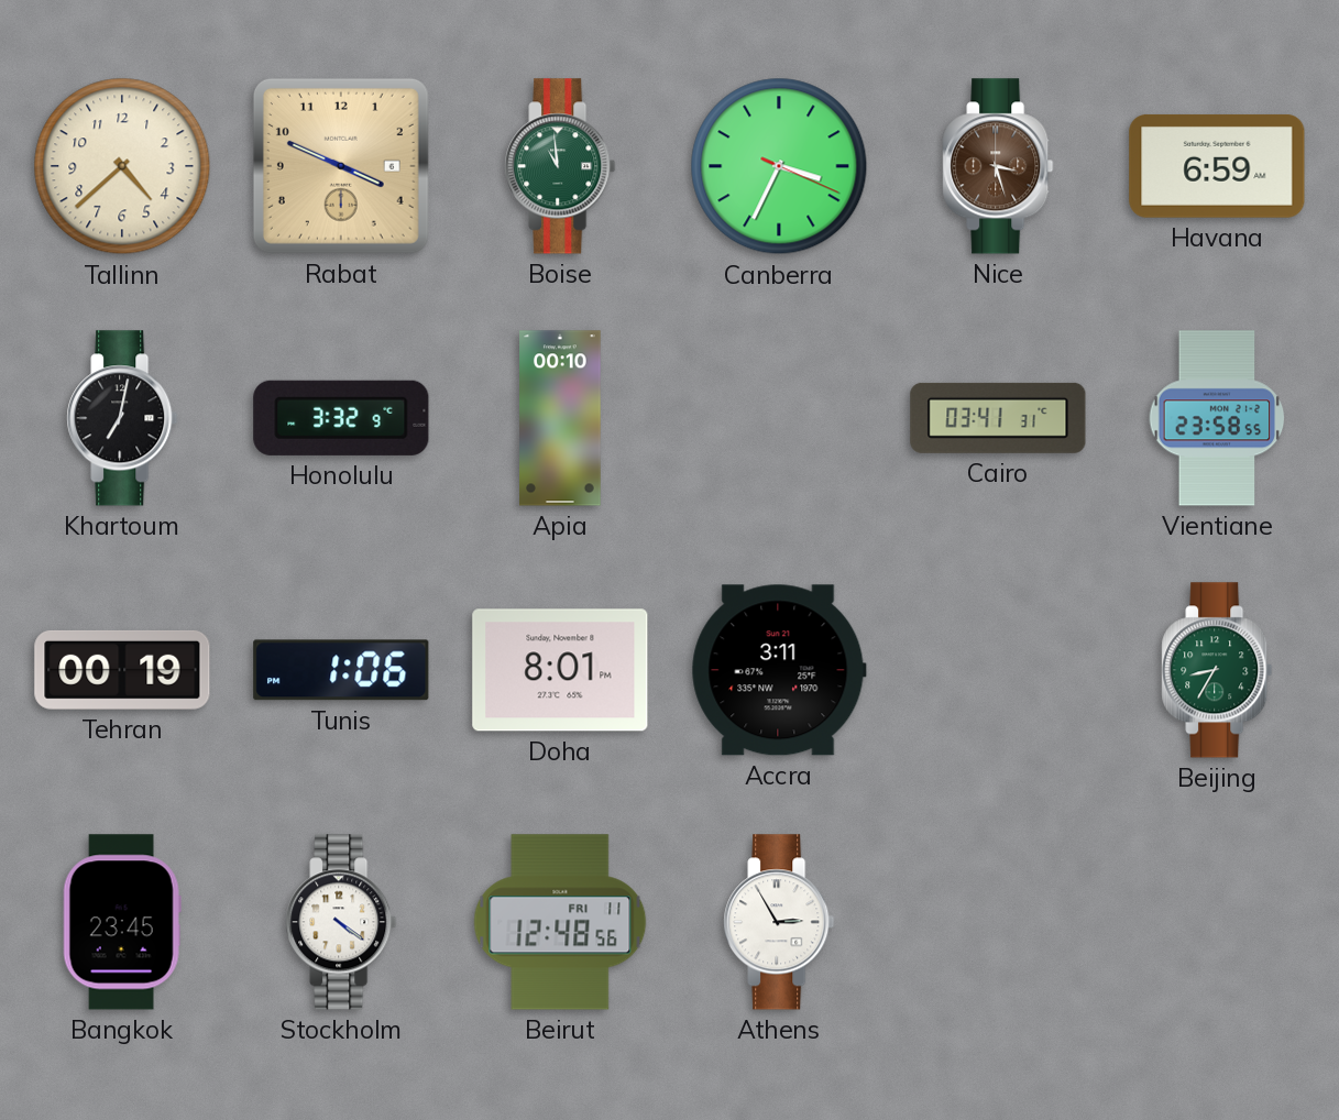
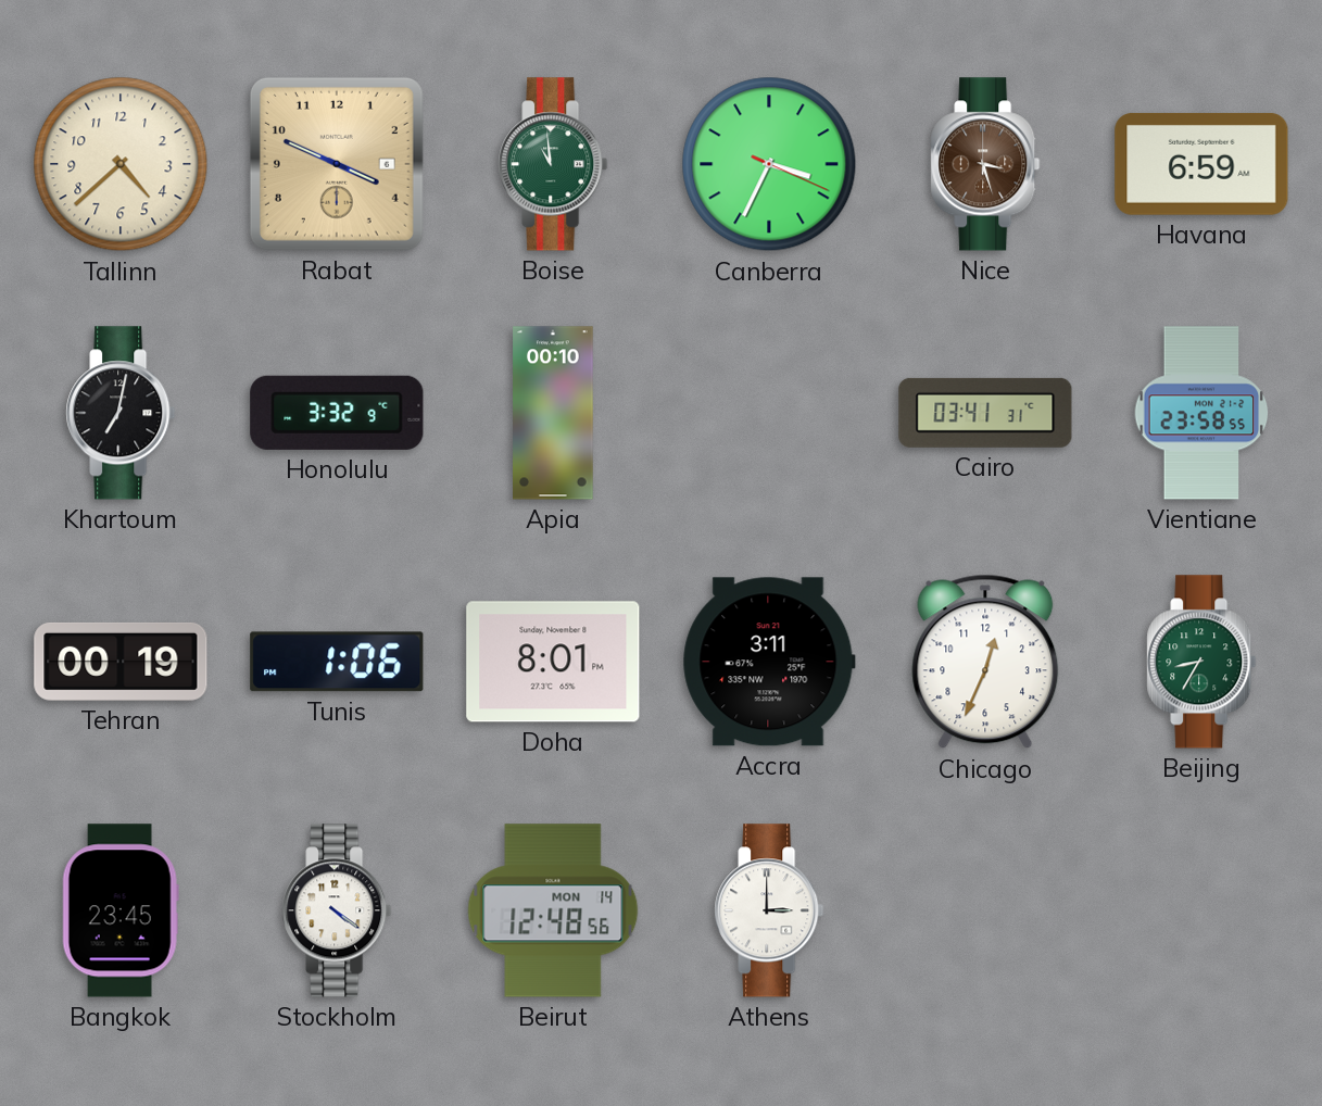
Chicago: none -> 12:34 (985, 662)
Beirut date: FRI 11 -> MON 14 (553, 910)
Athens: 2:55 -> 3:00 (769, 910)
